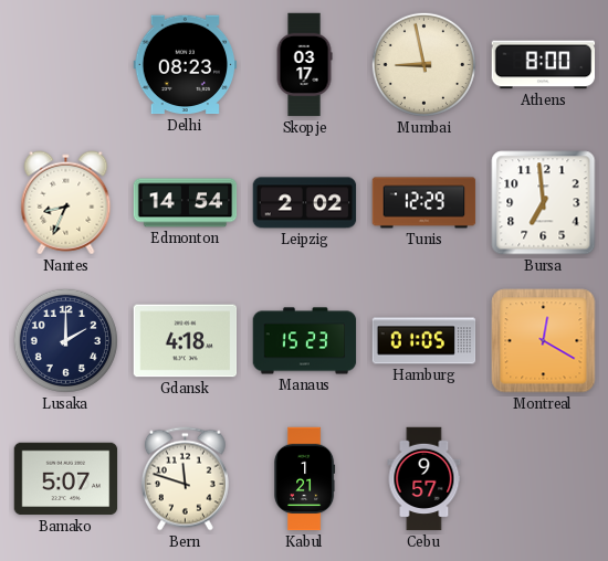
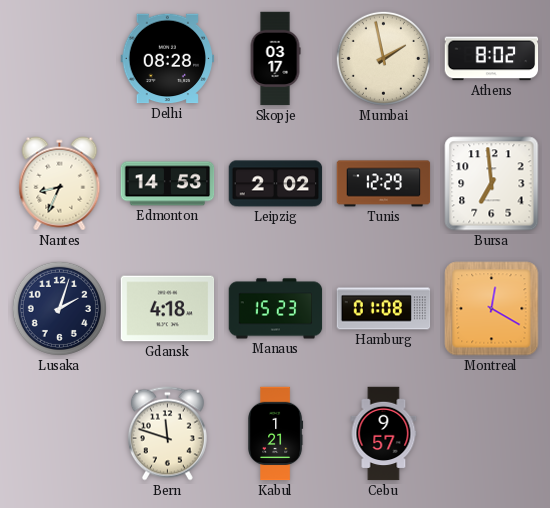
Delhi: 08:23 -> 08:28 (168, 59)
Mumbai: 8:58 -> 1:58 (383, 58)
Athens: 8:00 -> 8:02 (492, 59)
Edmonton: 14:54 -> 14:53 (168, 184)
Lusaka: 2:00 -> 2:03 (59, 308)
Hamburg: 01:05 -> 01:08 (384, 309)
Bamako: 5:07 -> none (66, 479)
